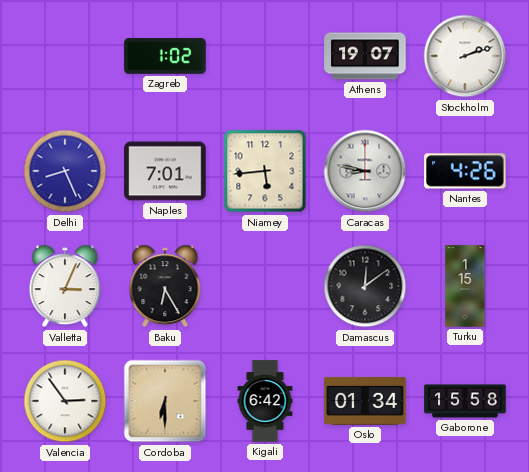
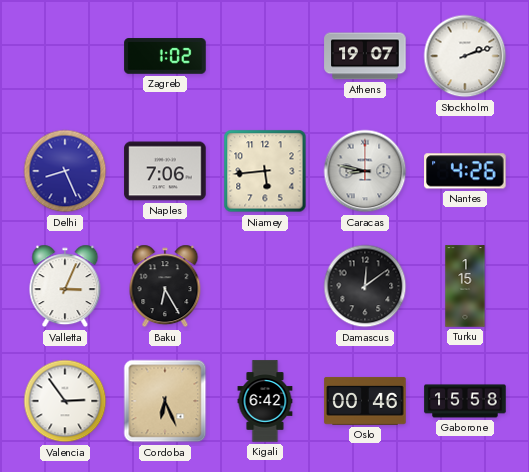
Naples: 7:01 -> 7:06 (165, 171)
Cordoba: 6:30 -> 6:26 (165, 401)
Oslo: 01:34 -> 00:46 (365, 401)
